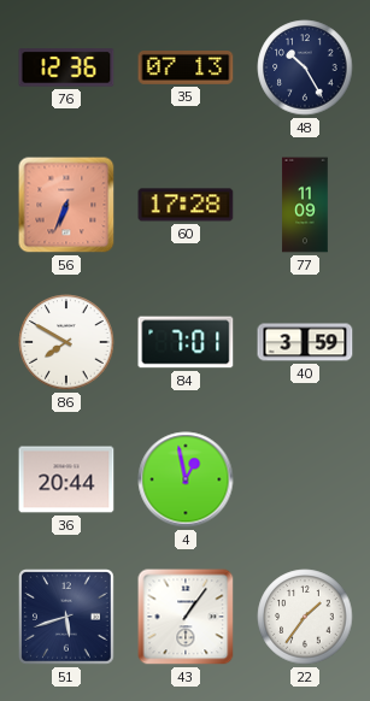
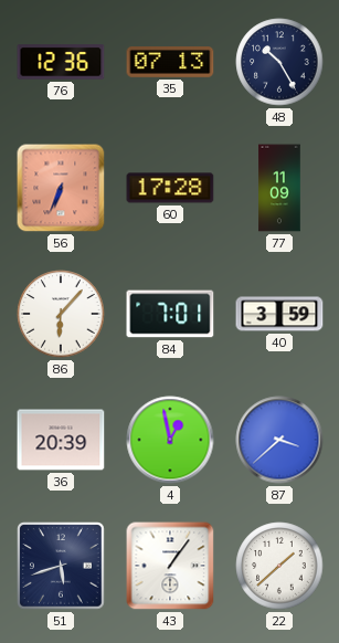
86: 7:50 -> 6:07 (61, 314)
36: 20:44 -> 20:39 (61, 440)
87: none -> 3:38 (279, 440)
22: 1:36 -> 1:38 (279, 566)
